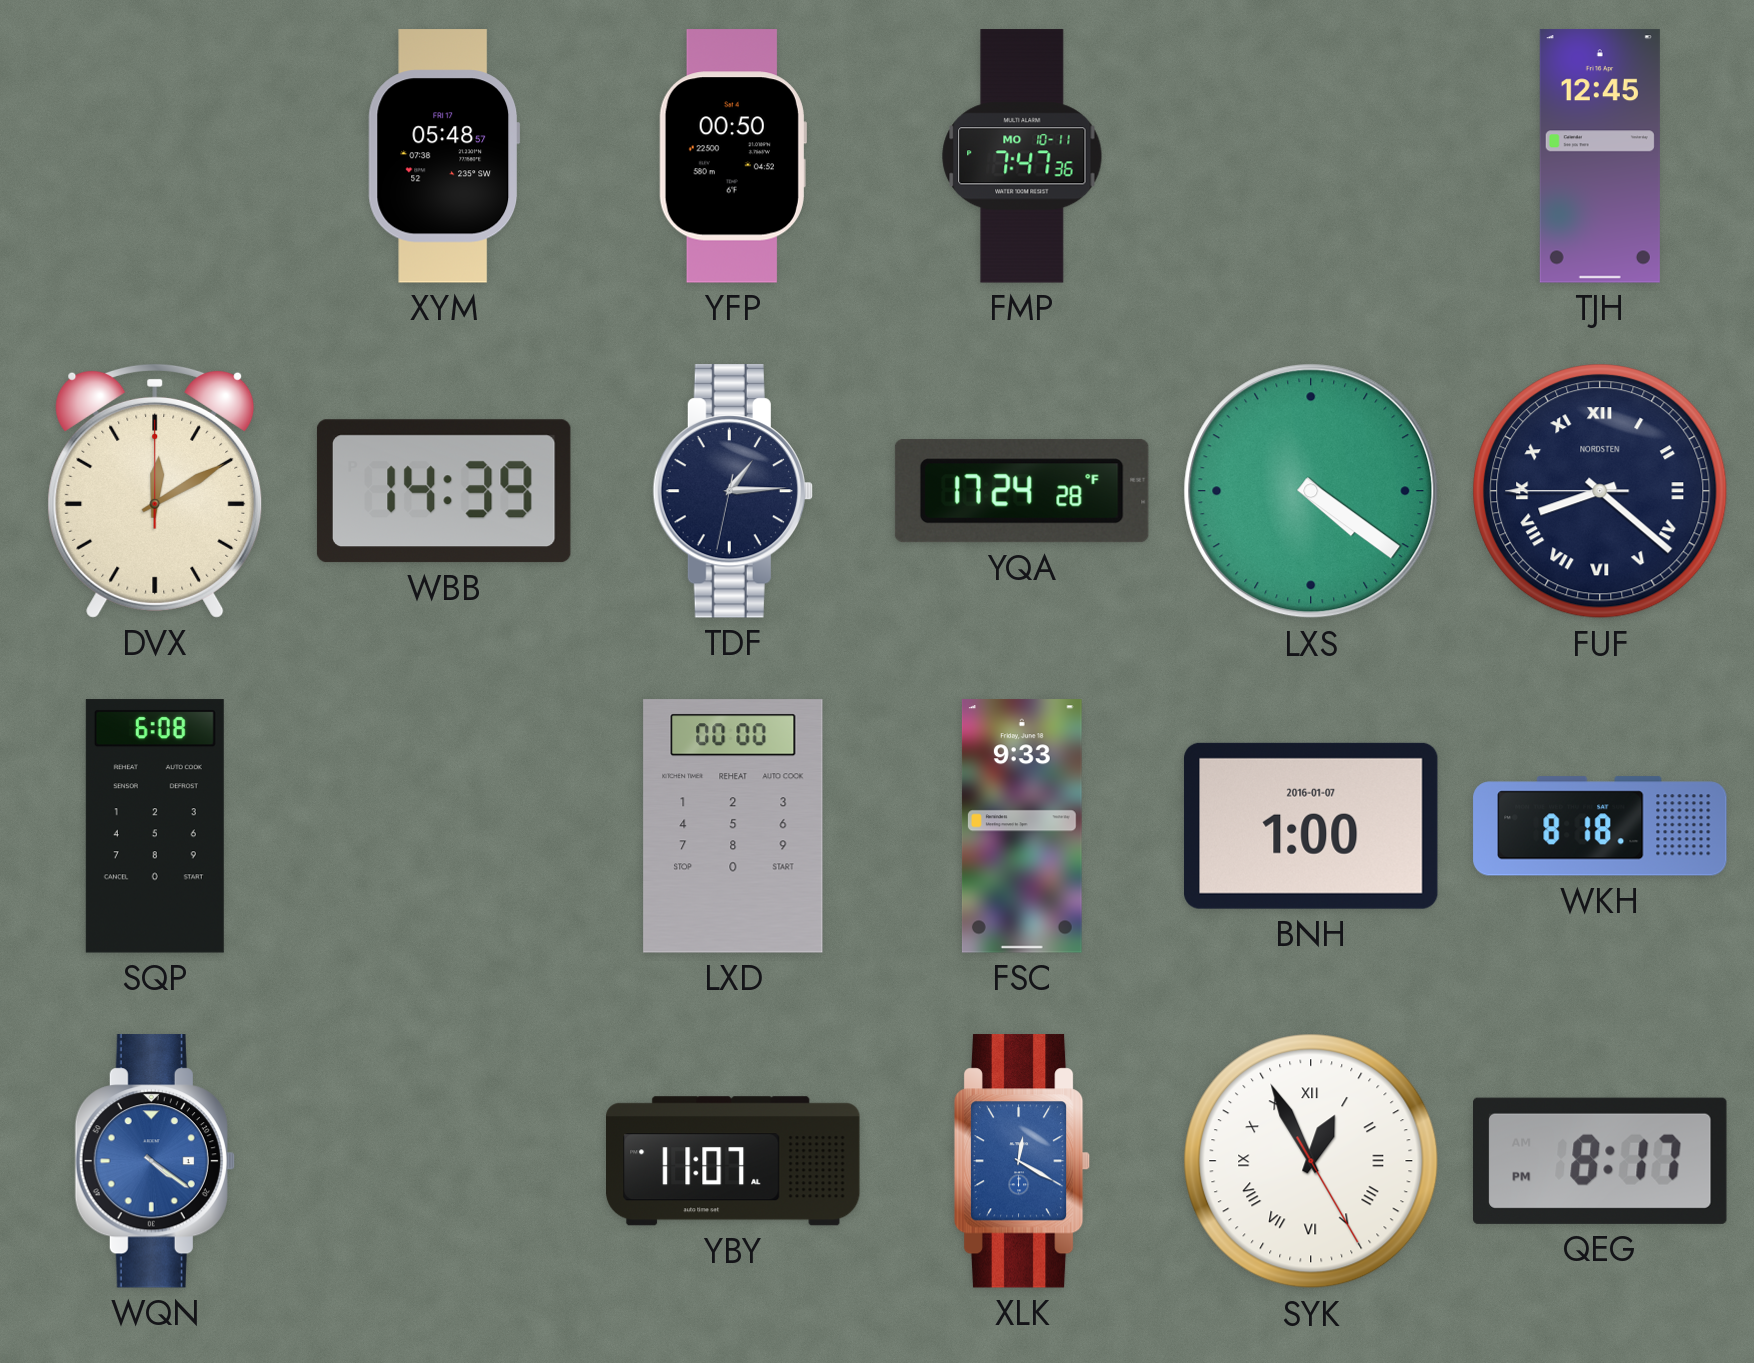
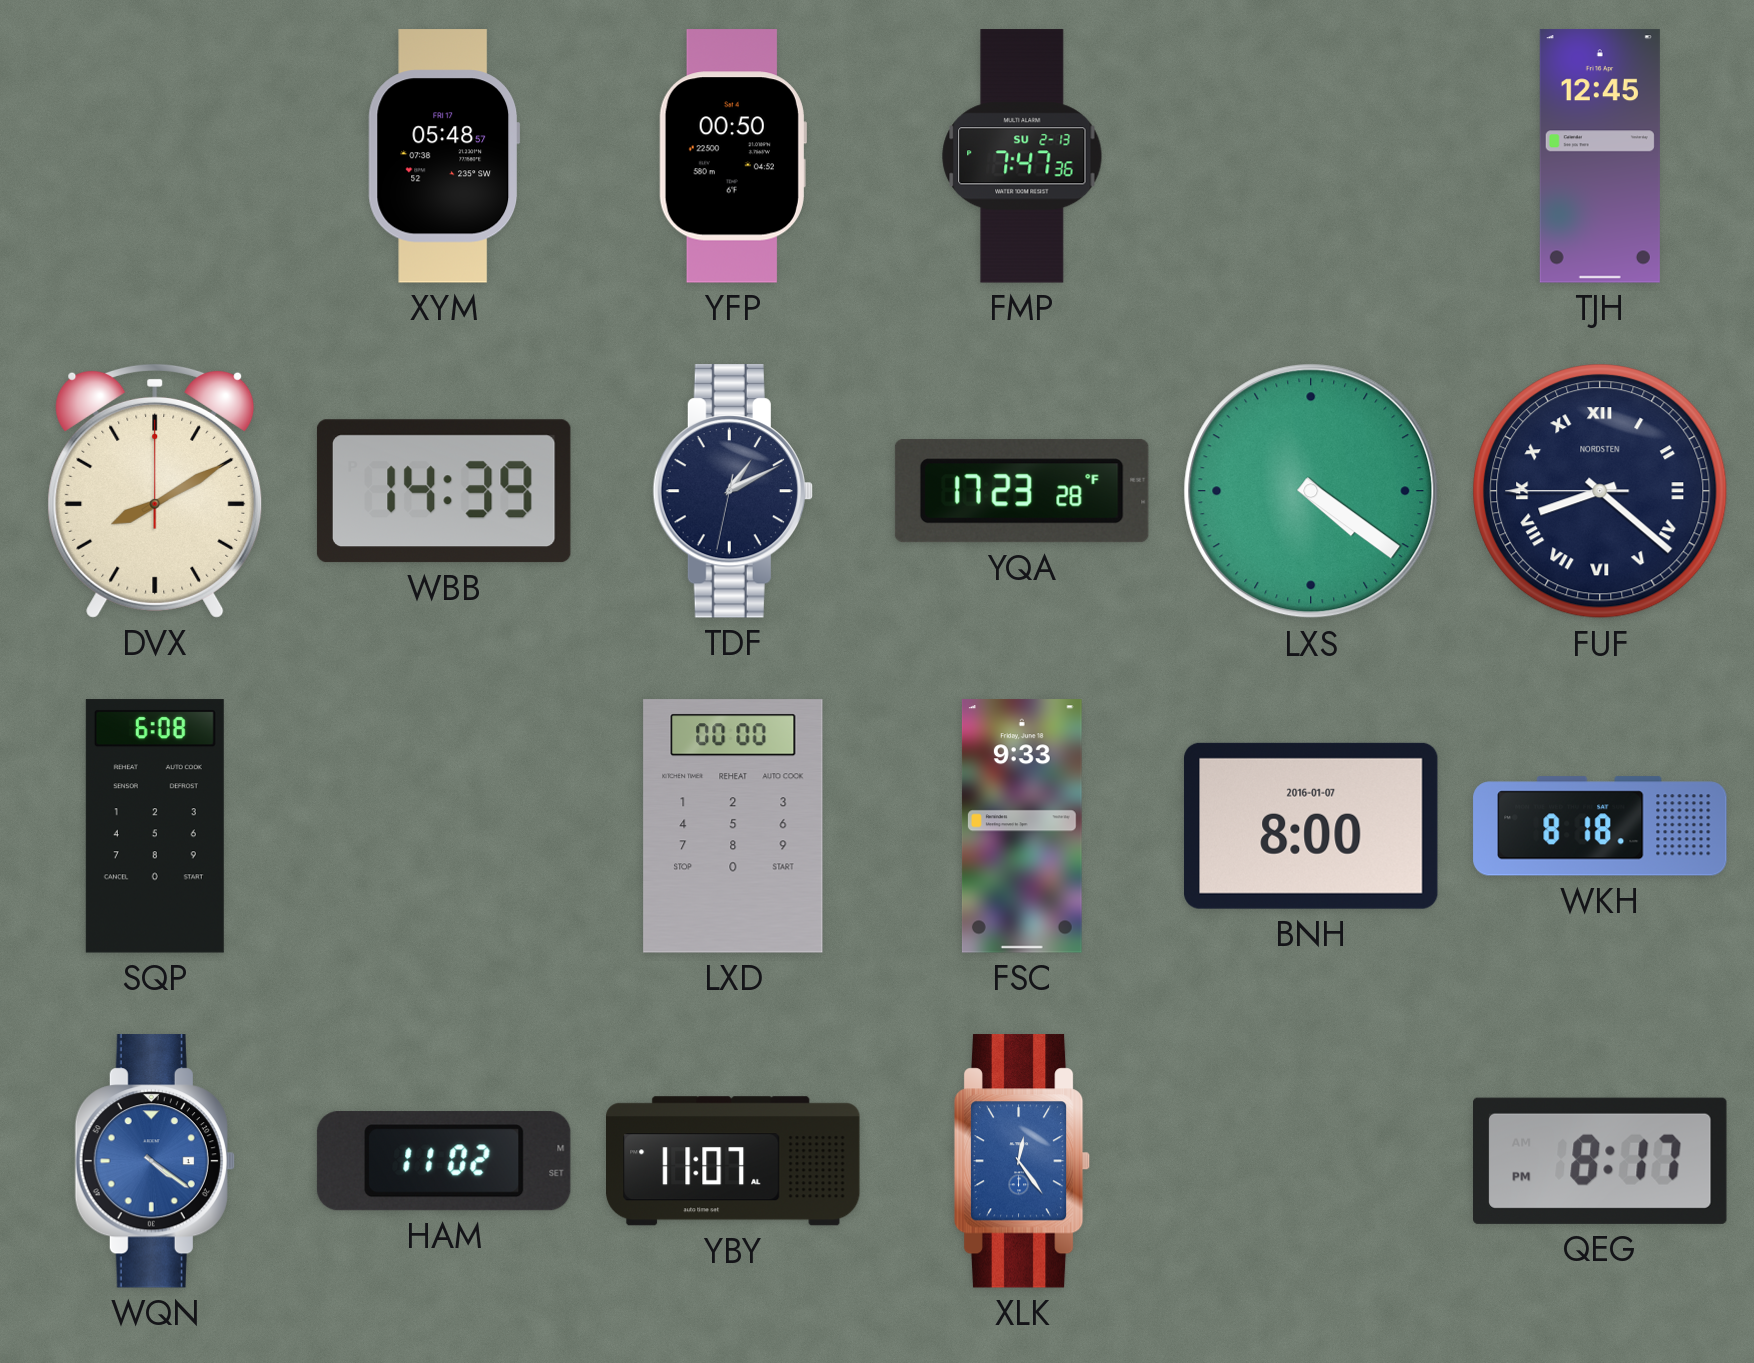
FMP date: MO 10-11 -> SU 2-13 (1022, 156)
DVX: 12:10 -> 8:10 (155, 491)
TDF: 1:14 -> 1:10 (733, 491)
YQA: 17:24 -> 17:23 (1022, 491)
BNH: 1:00 -> 8:00 (1312, 826)
HAM: none -> 11:02 (444, 1161)
XLK: 12:20 -> 12:24 (1022, 1161)
SYK: 12:55 -> none (1311, 1161)
